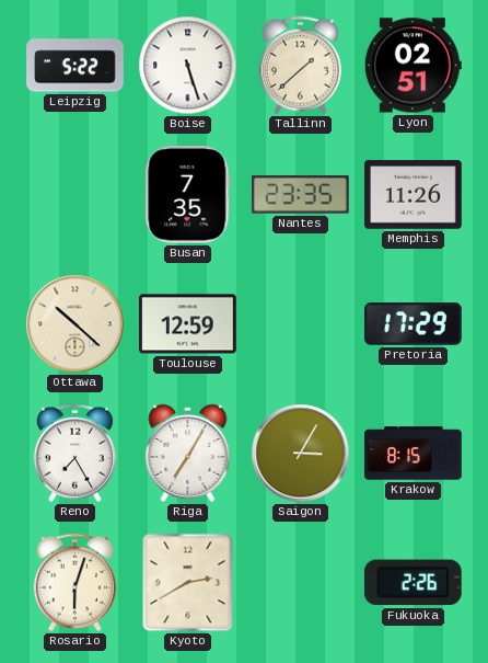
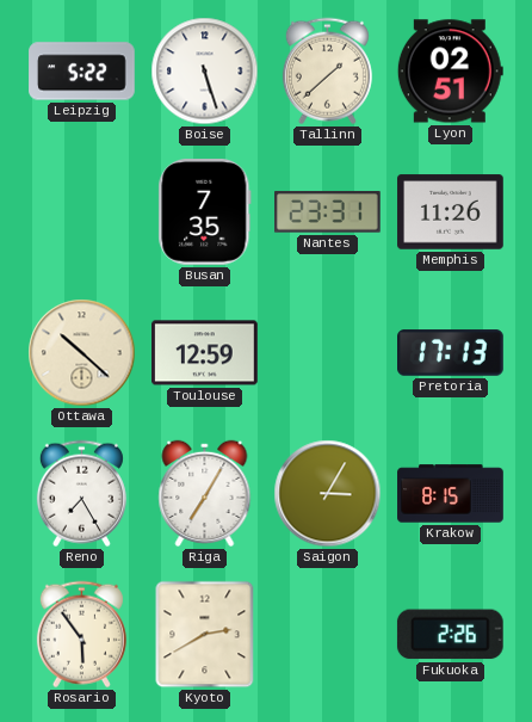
Nantes: 23:35 -> 23:31 (328, 212)
Pretoria: 17:29 -> 17:13 (451, 353)
Rosario: 6:03 -> 5:54 (81, 635)
